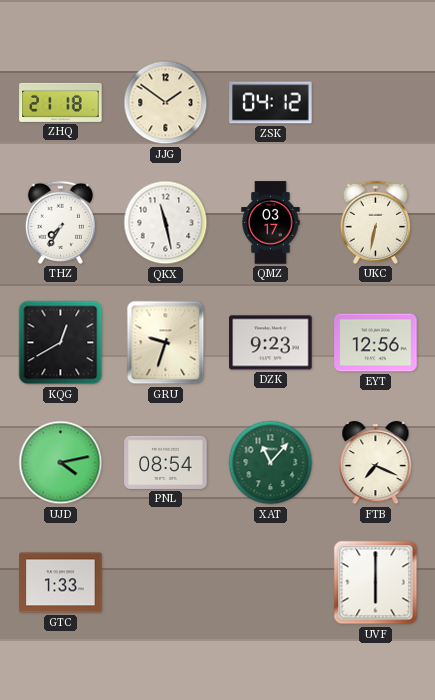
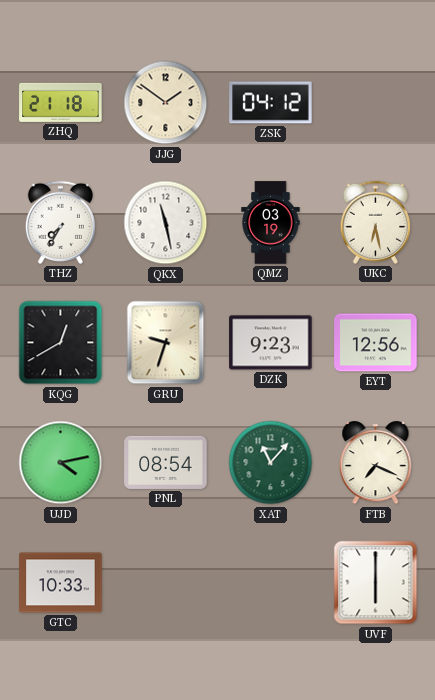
QMZ: 03:17 -> 03:19 (271, 223)
UKC: 6:32 -> 6:28 (375, 222)
GTC: 1:33 -> 10:33 (61, 583)
